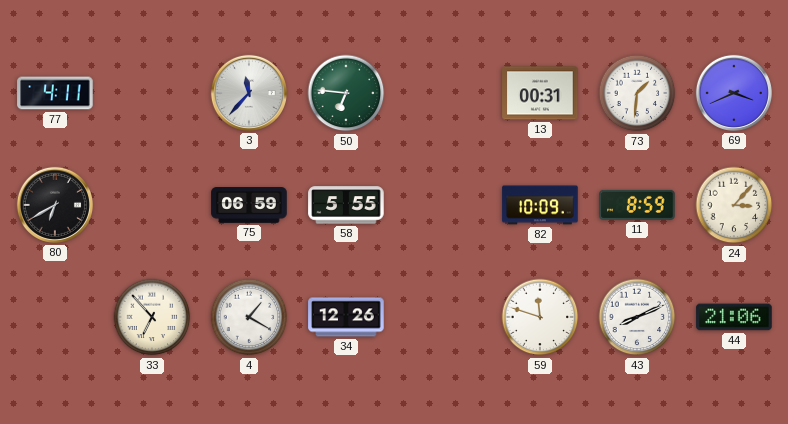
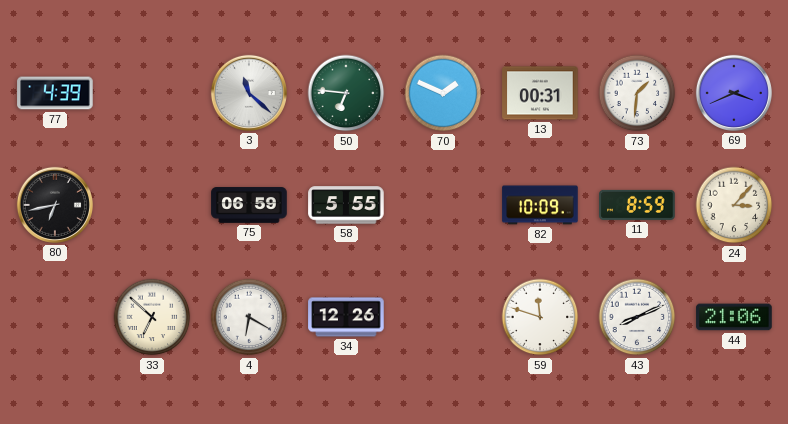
77: 4:11 -> 4:39 (55, 93)
3: 11:37 -> 11:22 (249, 93)
70: none -> 1:49 (443, 93)
80: 6:40 -> 6:43 (55, 205)
33: 6:53 -> 6:52 (152, 317)
4: 1:20 -> 6:20 (249, 317)
